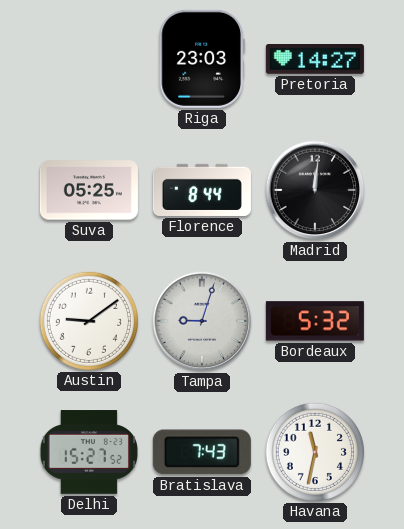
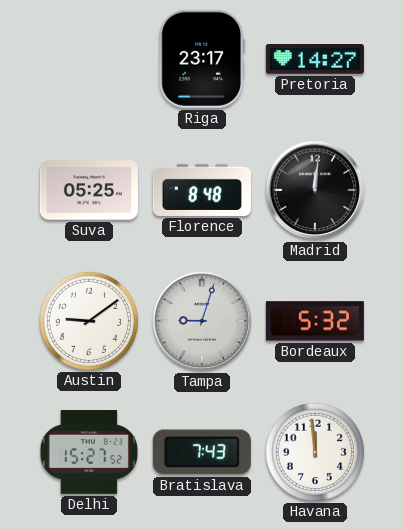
Riga: 23:03 -> 23:17 (202, 59)
Florence: 8:44 -> 8:48 (202, 190)
Havana: 11:32 -> 11:59 (315, 452)
